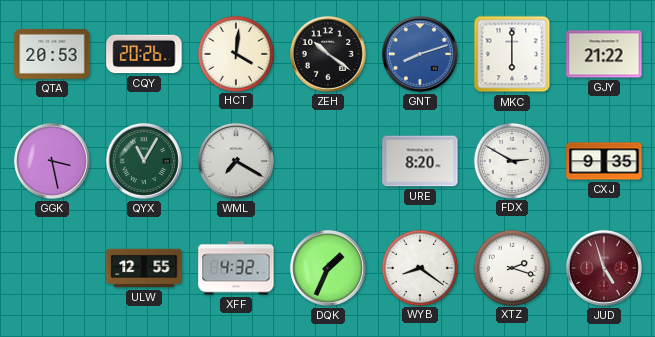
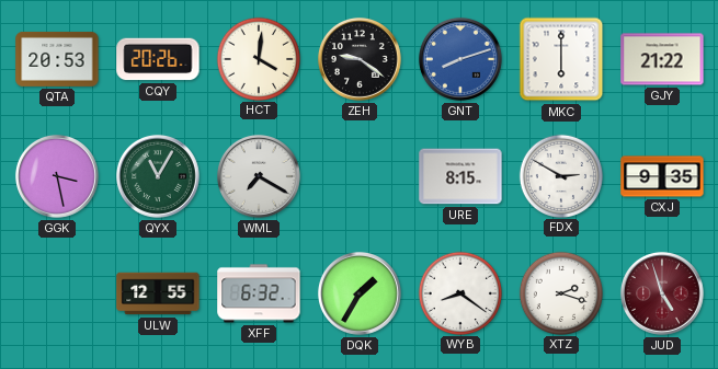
ZEH: 10:21 -> 9:21 (360, 59)
URE: 8:20 -> 8:15 (460, 176)
XFF: 4:32 -> 6:32 (259, 293)
DQK: 1:34 -> 1:35 (360, 293)
